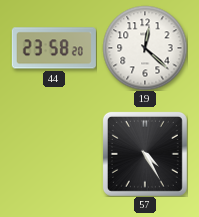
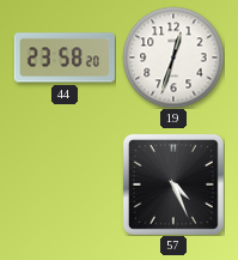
19: 12:22 -> 12:33 (173, 58)
57: 4:25 -> 4:26 (173, 185)
